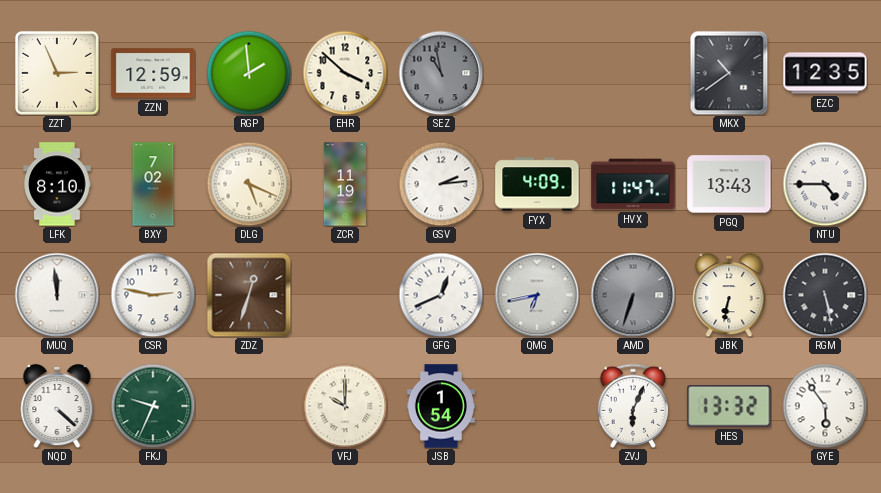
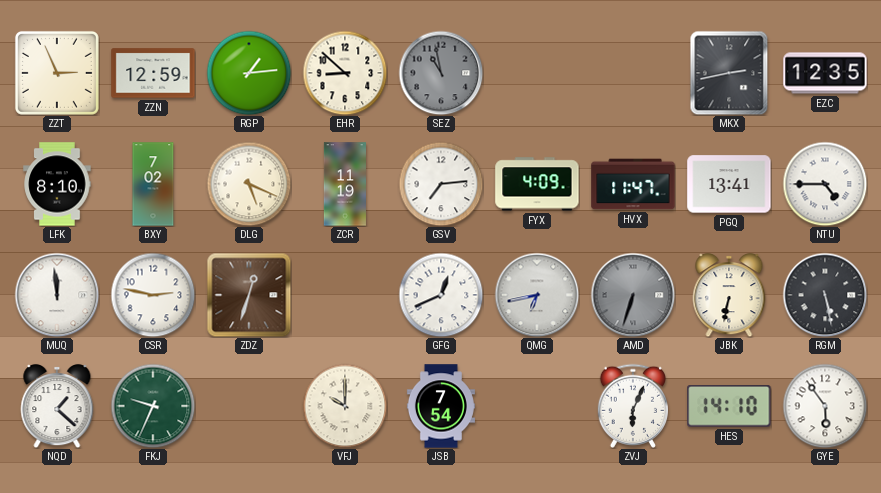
RGP: 1:59 -> 1:14 (249, 73)
EHR: 3:52 -> 8:52 (345, 73)
MKX: 10:39 -> 2:43 (729, 73)
GSV: 2:14 -> 7:14 (441, 184)
PGQ: 13:43 -> 13:41 (729, 184)
NQD: 4:22 -> 1:22 (57, 406)
JSB: 1:54 -> 7:54 (441, 406)
HES: 13:32 -> 14:10 (729, 407)
